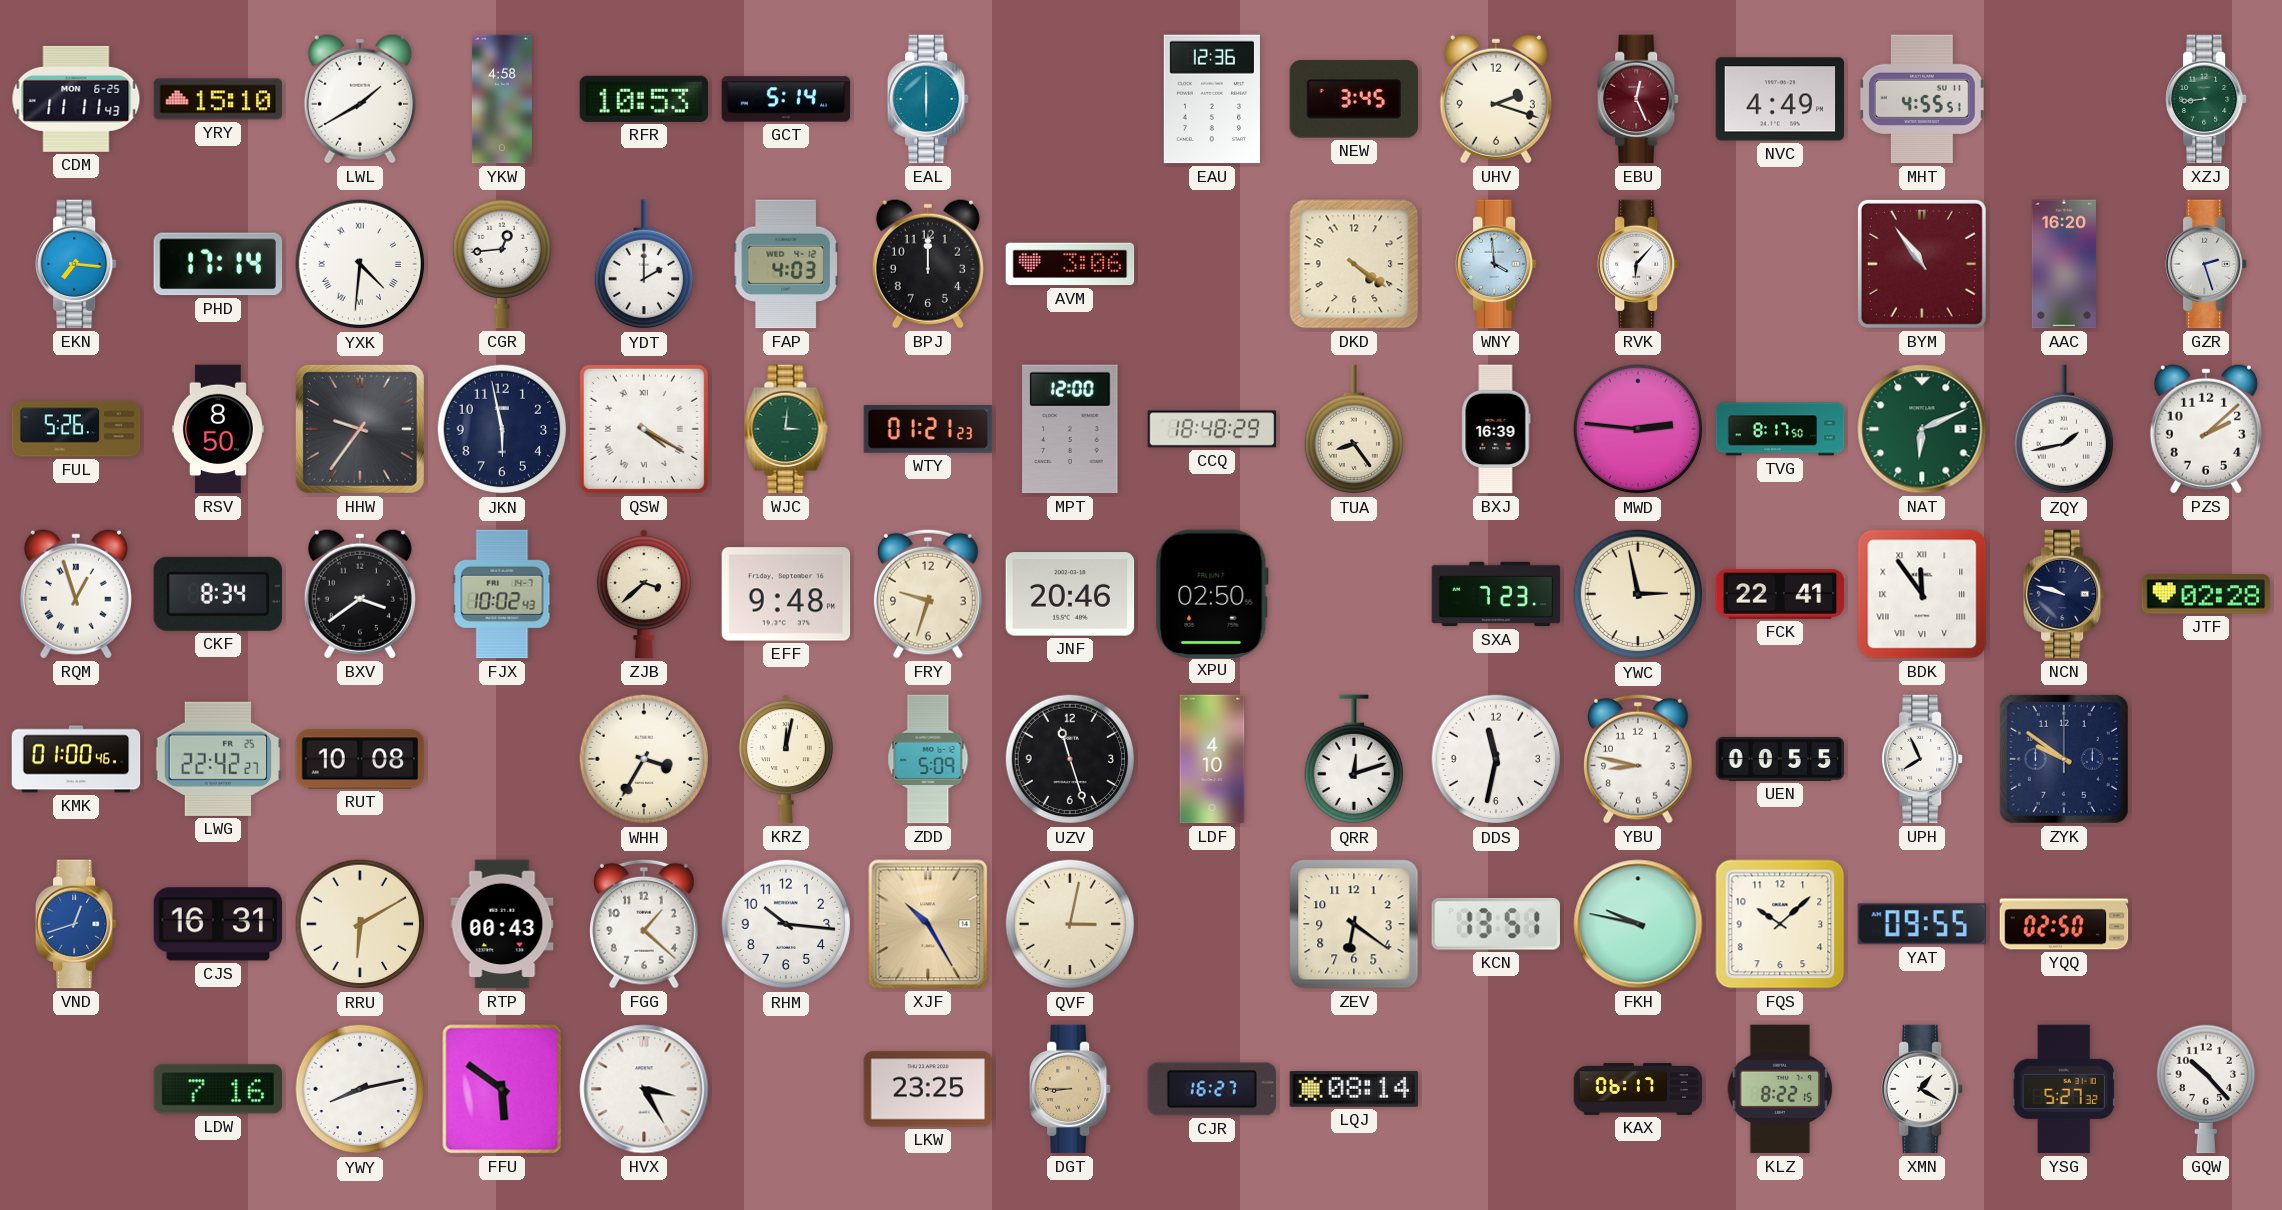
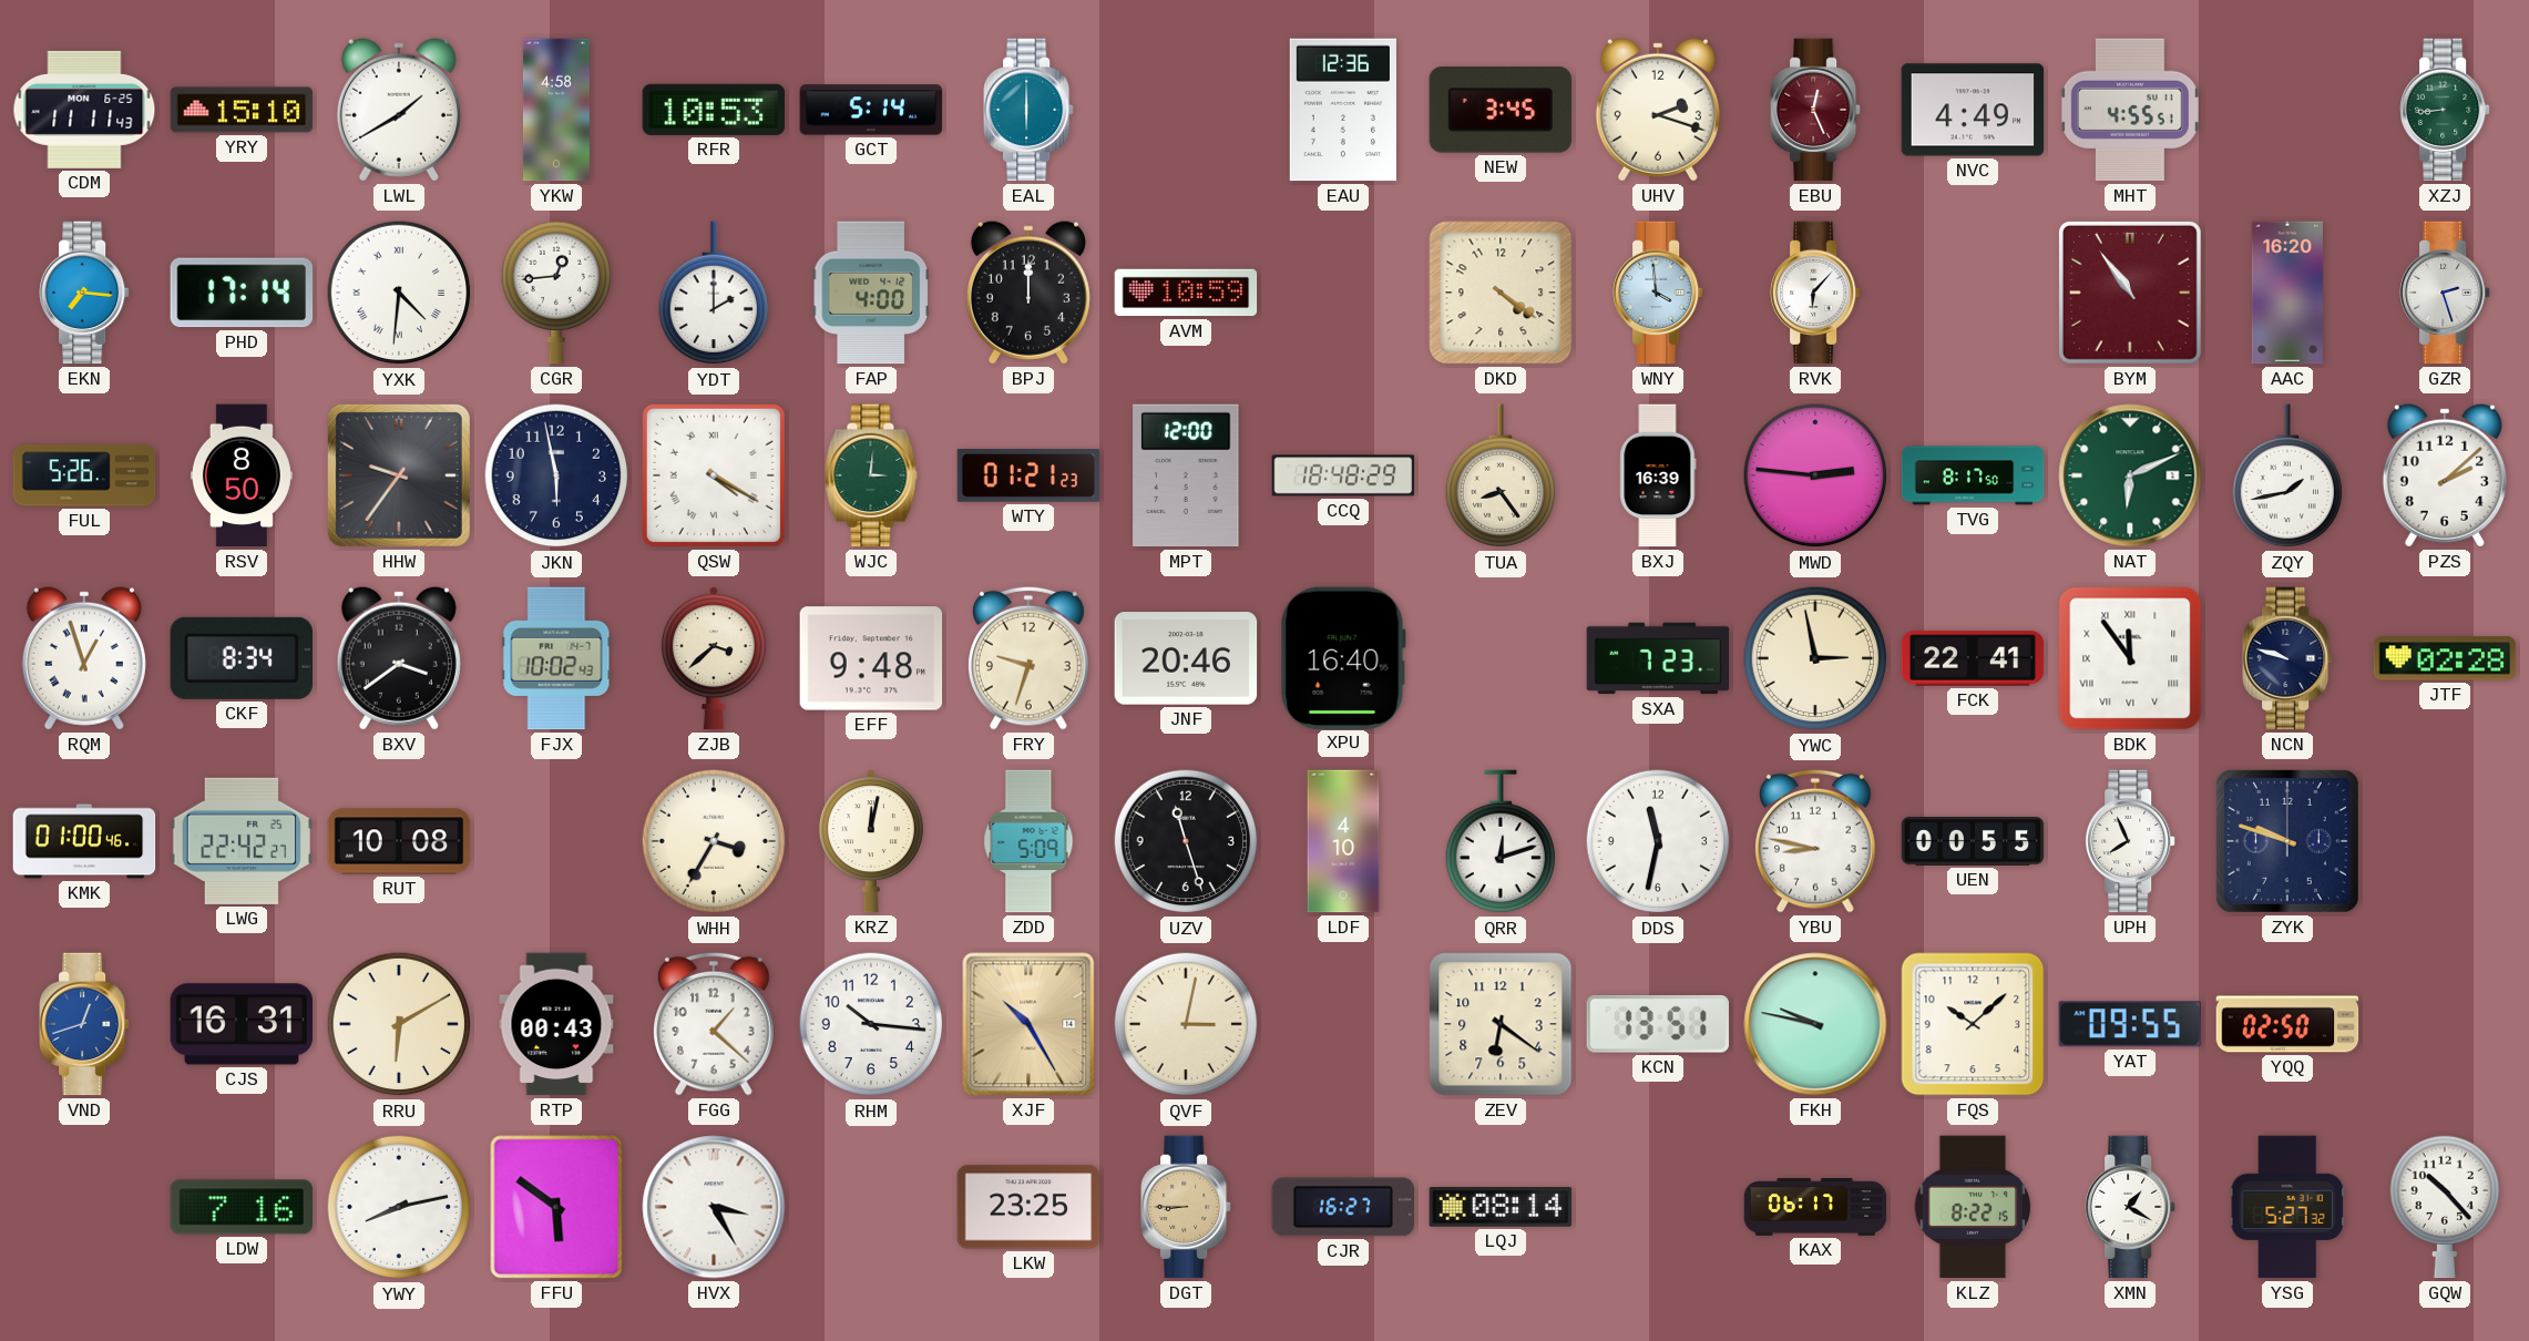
FAP: 4:03 -> 4:00 (870, 293)
AVM: 3:06 -> 10:59 (1186, 293)
XPU: 02:50 -> 16:40 (1343, 657)
ZYK: 9:51 -> 9:48 (2287, 841)
